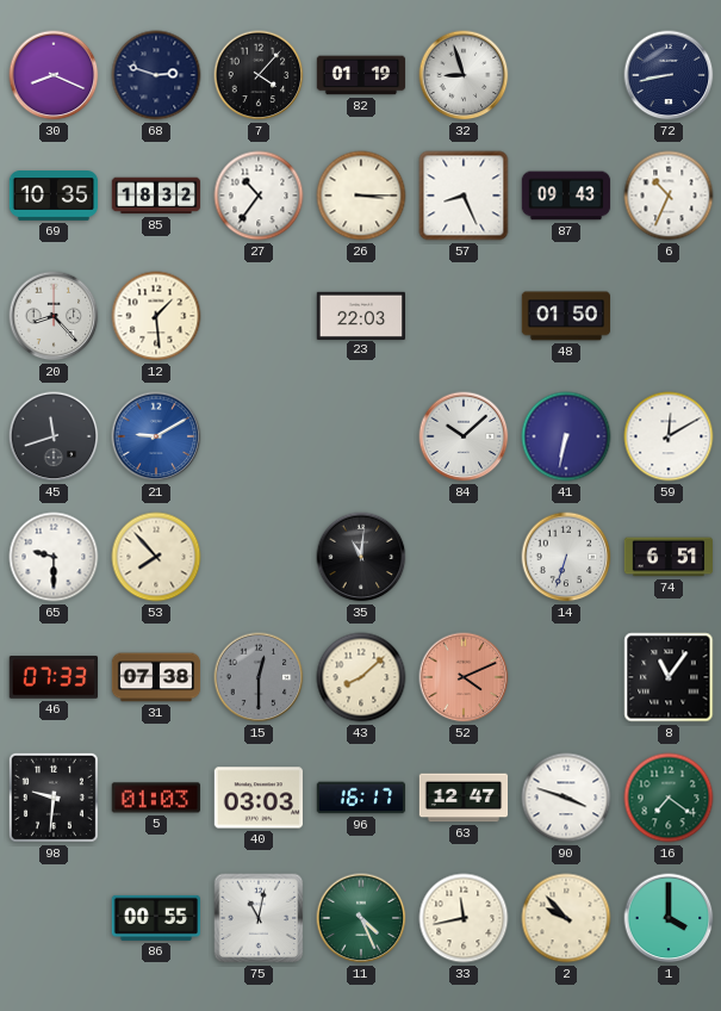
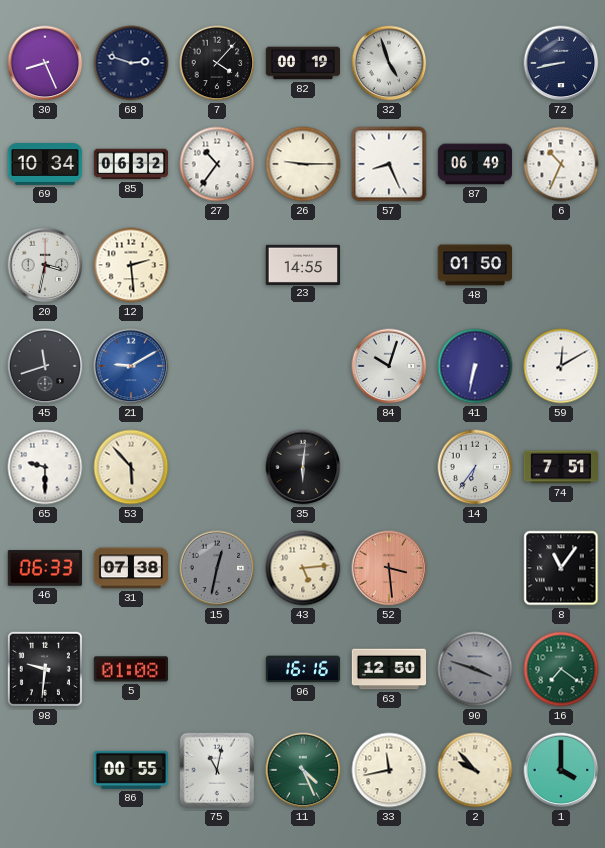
30: 8:19 -> 8:26 (45, 63)
82: 01:19 -> 00:19 (303, 63)
32: 8:57 -> 4:57 (389, 63)
69: 10:35 -> 10:34 (45, 165)
85: 18:32 -> 06:32 (131, 164)
26: 3:15 -> 9:15 (303, 164)
87: 09:43 -> 06:49 (475, 164)
20: 8:23 -> 3:32 (45, 265)
12: 1:29 -> 2:29 (131, 265)
23: 22:03 -> 14:55 (303, 264)
84: 10:08 -> 10:03 (389, 366)
53: 7:53 -> 5:53 (131, 467)
35: 11:01 -> 6:01 (303, 467)
14: 6:33 -> 6:36 (475, 467)
74: 6:51 -> 7:51 (561, 467)
46: 07:33 -> 06:33 (44, 568)
15: 12:30 -> 12:32 (217, 568)
43: 8:08 -> 5:14 (303, 568)
52: 4:11 -> 3:29 (389, 568)
5: 01:03 -> 01:08 (130, 669)
40: 03:03 -> none (257, 798)
96: 16:17 -> 16:16 (303, 669)
63: 12:47 -> 12:50 (389, 669)
90 dial: white -> grey (475, 669)
